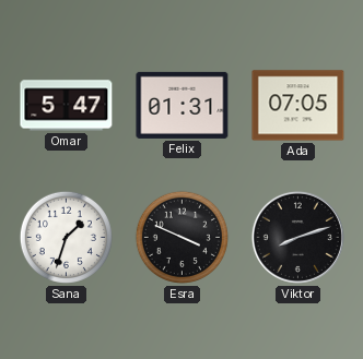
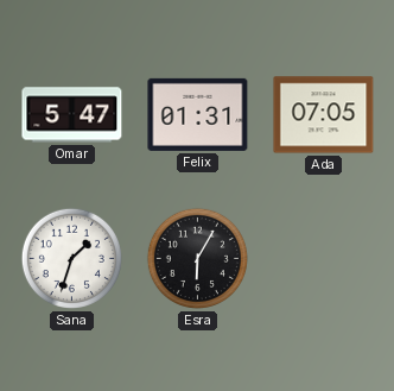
Esra: 3:49 -> 6:05 (197, 258)
Viktor: 8:12 -> none (297, 237)
